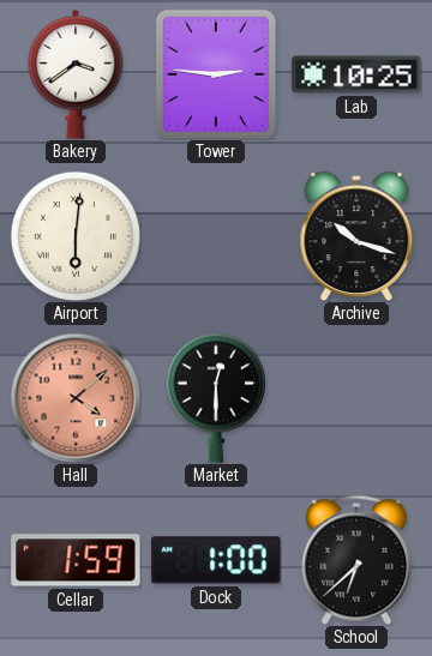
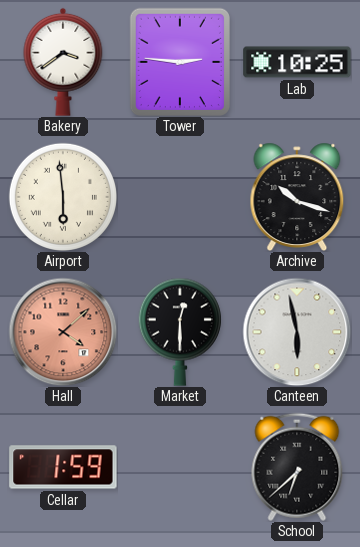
Airport: 6:01 -> 5:59 (63, 197)
Canteen: none -> 5:58 (297, 332)
Dock: 1:00 -> none (216, 560)
